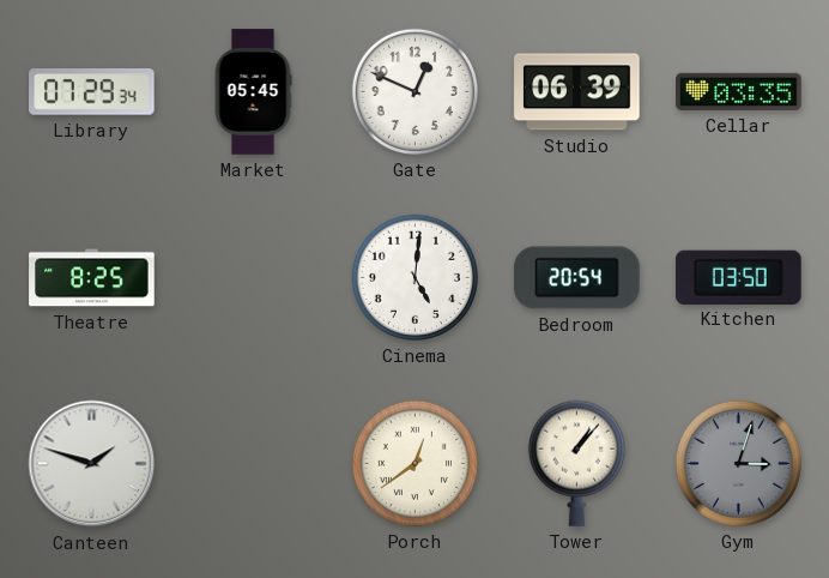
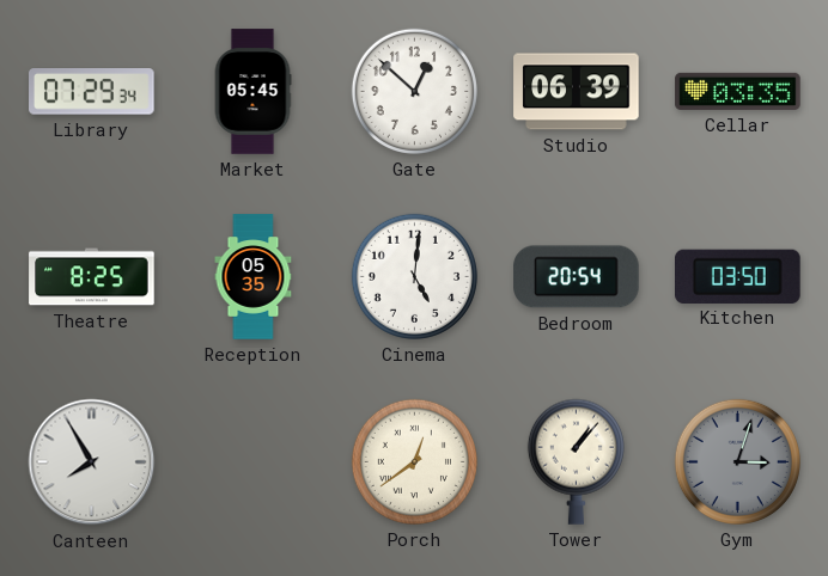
Gate: 12:49 -> 12:52 (414, 91)
Reception: none -> 05:35 (254, 277)
Canteen: 1:48 -> 7:55 (92, 462)
